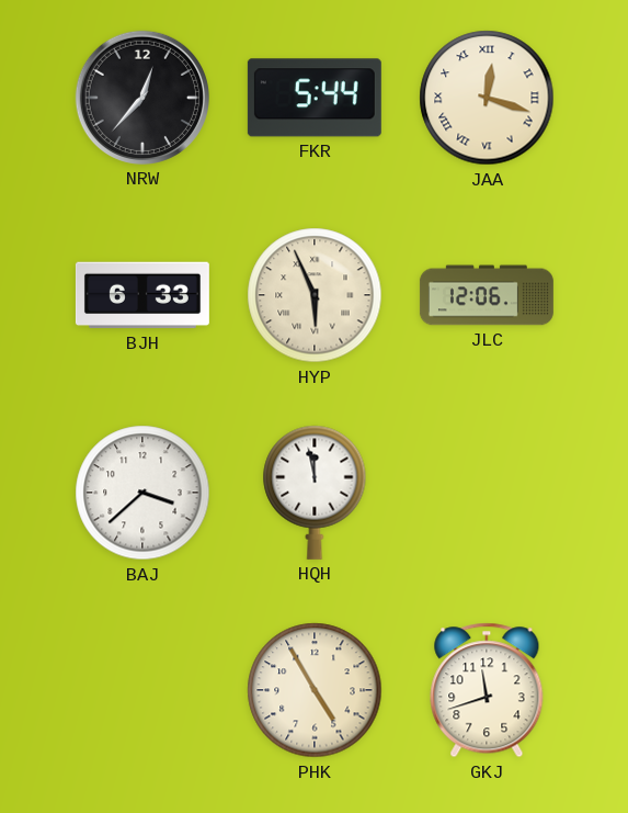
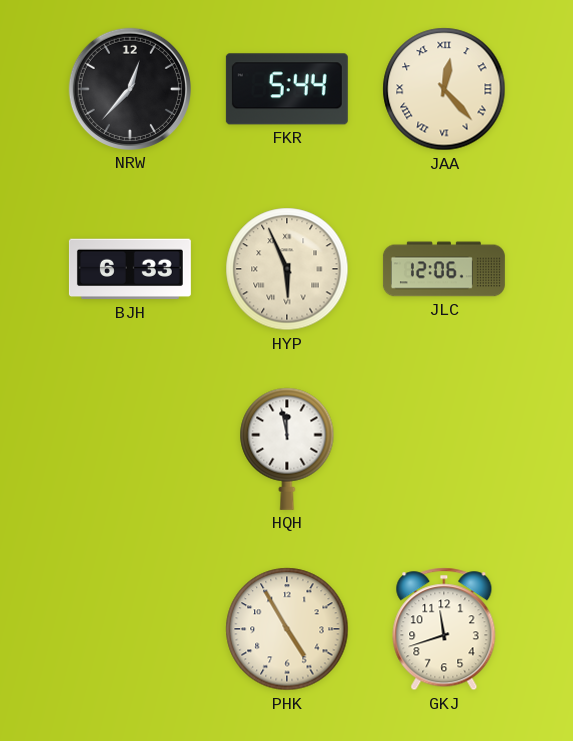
JAA: 12:18 -> 12:23 (444, 89)
BAJ: 3:38 -> none (142, 493)
